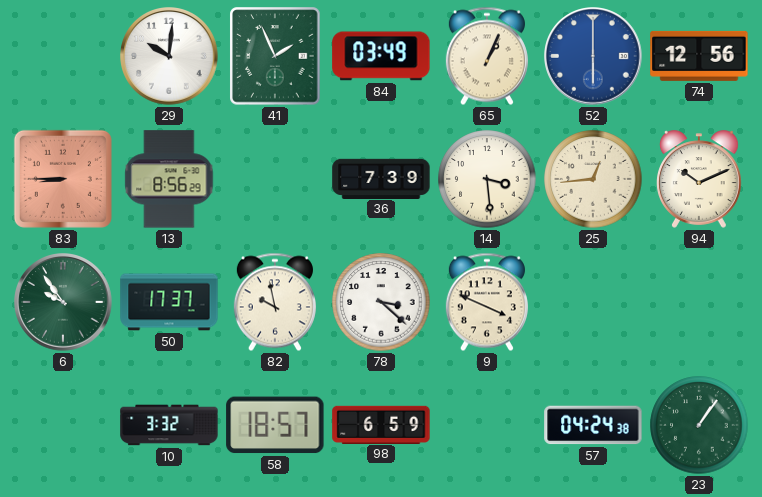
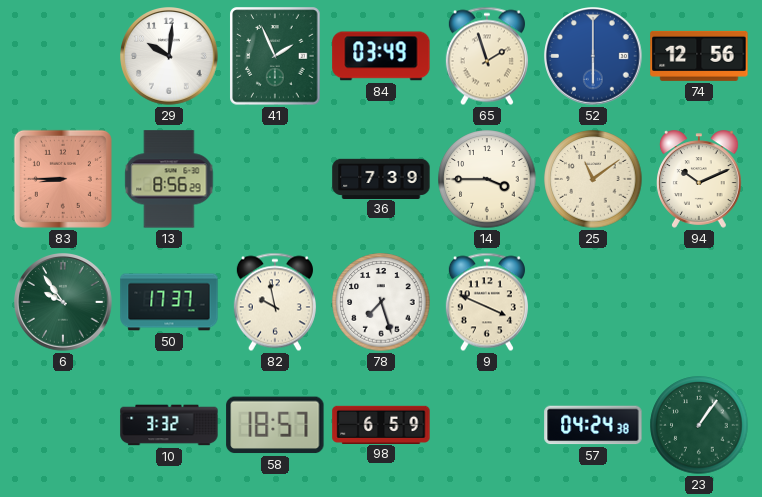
65: 1:04 -> 1:57 (487, 56)
14: 3:29 -> 3:45 (487, 179)
25: 12:44 -> 11:09 (593, 179)
78: 3:22 -> 7:27 (381, 302)
